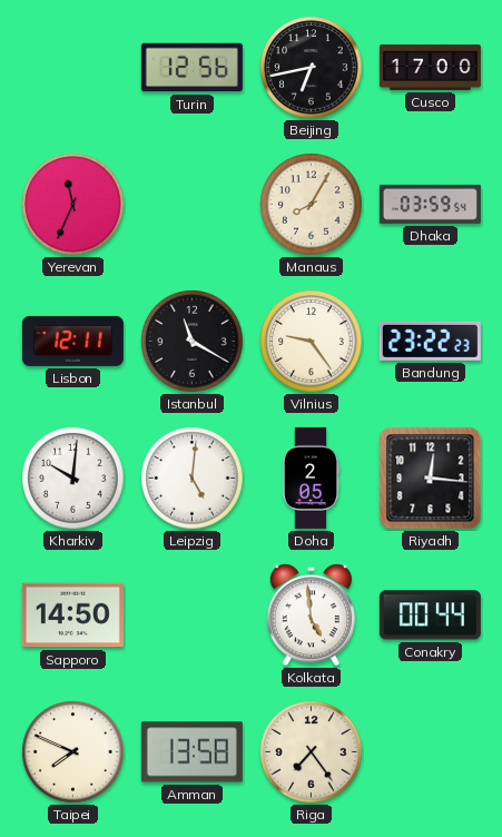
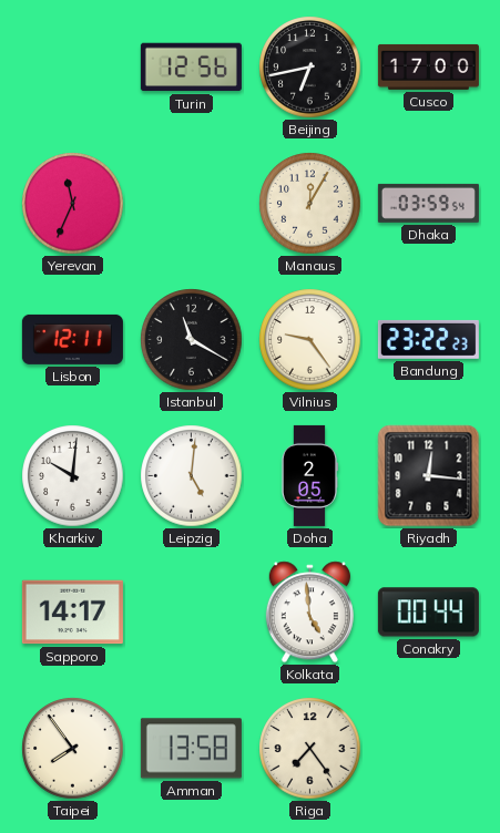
Manaus: 8:05 -> 12:05 (310, 204)
Sapporo: 14:50 -> 14:17 (72, 613)
Taipei: 7:49 -> 7:54 (73, 749)
